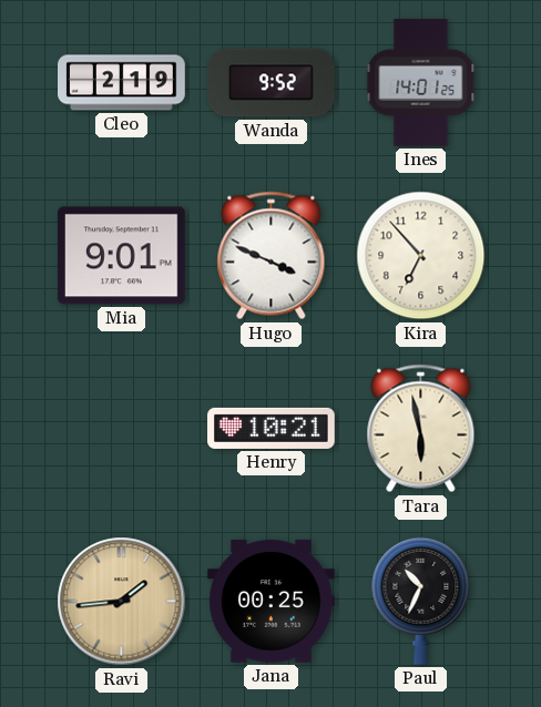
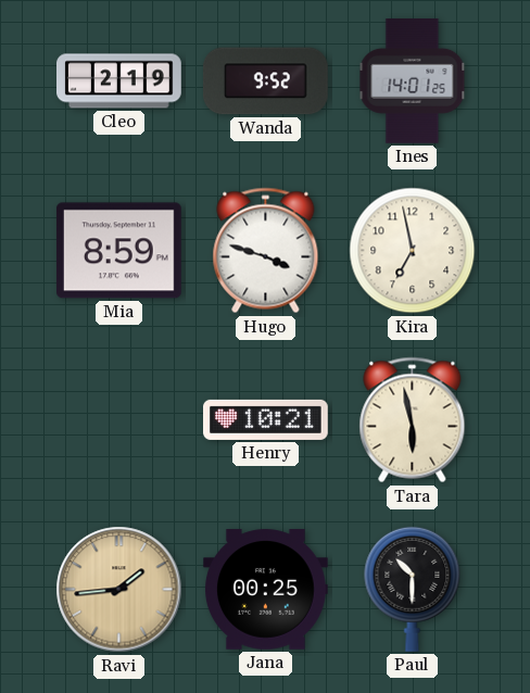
Mia: 9:01 -> 8:59 (118, 251)
Hugo: 3:49 -> 3:48 (266, 251)
Kira: 6:53 -> 6:58 (413, 251)
Paul: 10:34 -> 10:30 (413, 589)
